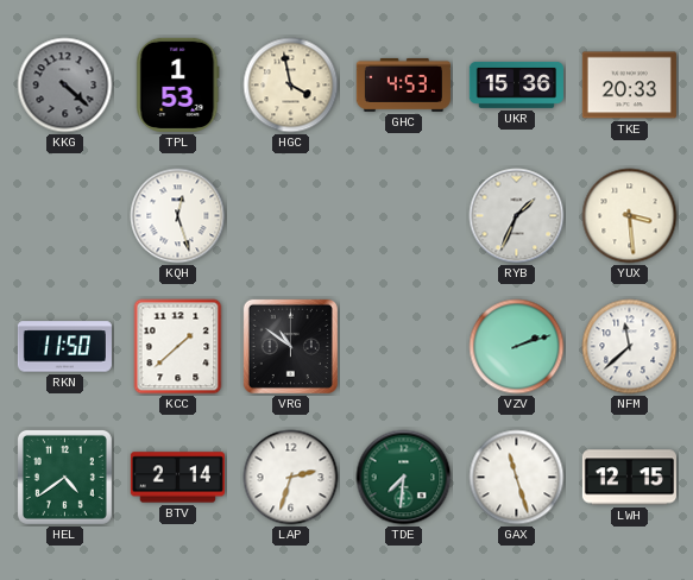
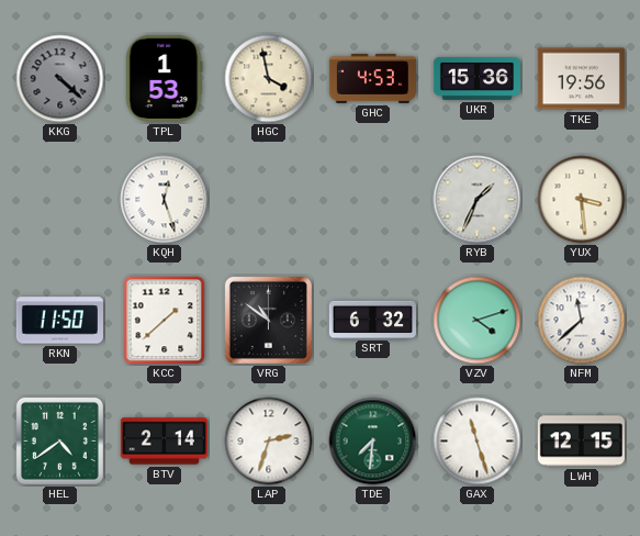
TKE: 20:33 -> 19:56 (581, 79)
SRT: none -> 6:32 (372, 320)
VZV: 2:12 -> 4:12 (478, 321)
